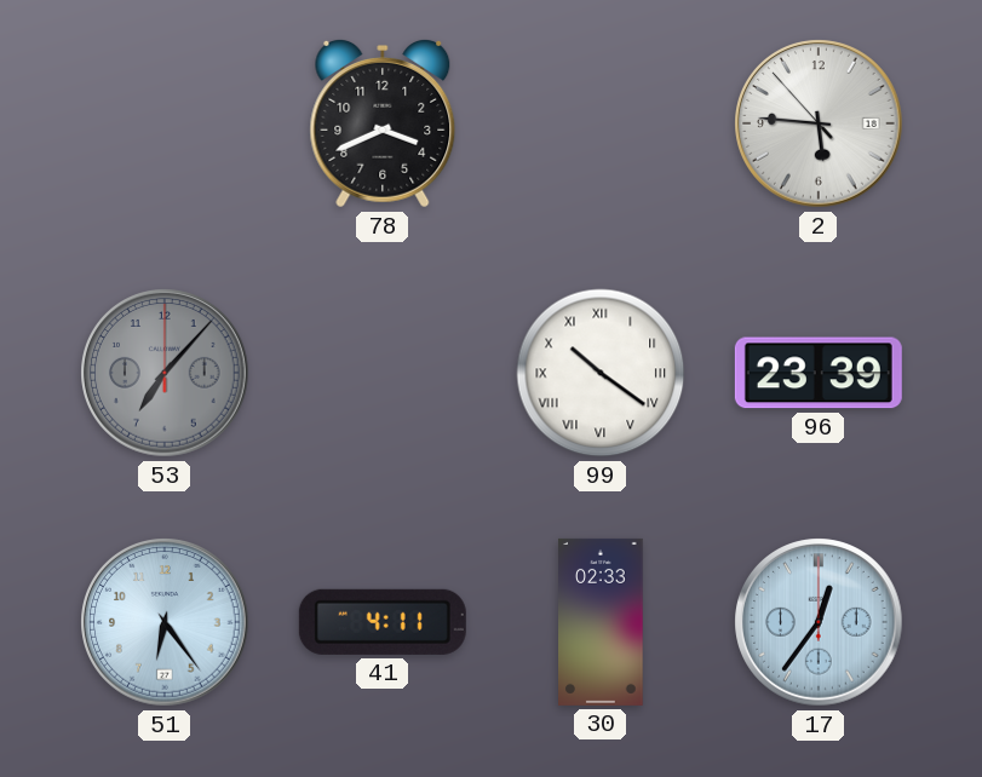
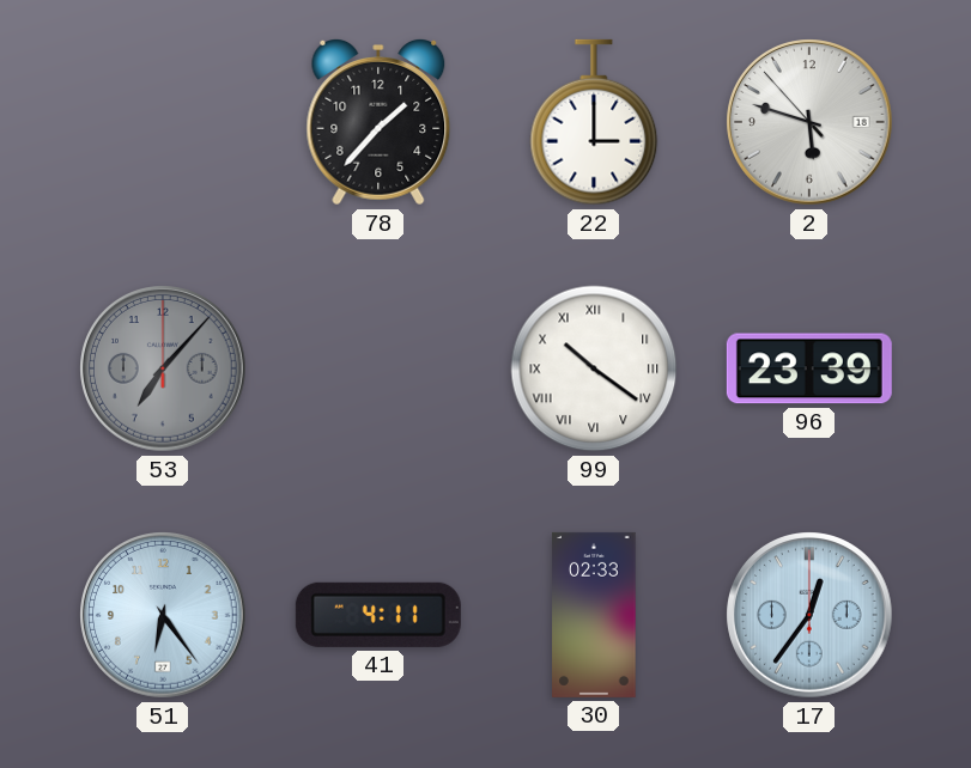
78: 3:41 -> 1:37 (378, 122)
22: none -> 3:00 (594, 122)
2: 5:45 -> 5:47 (809, 122)
